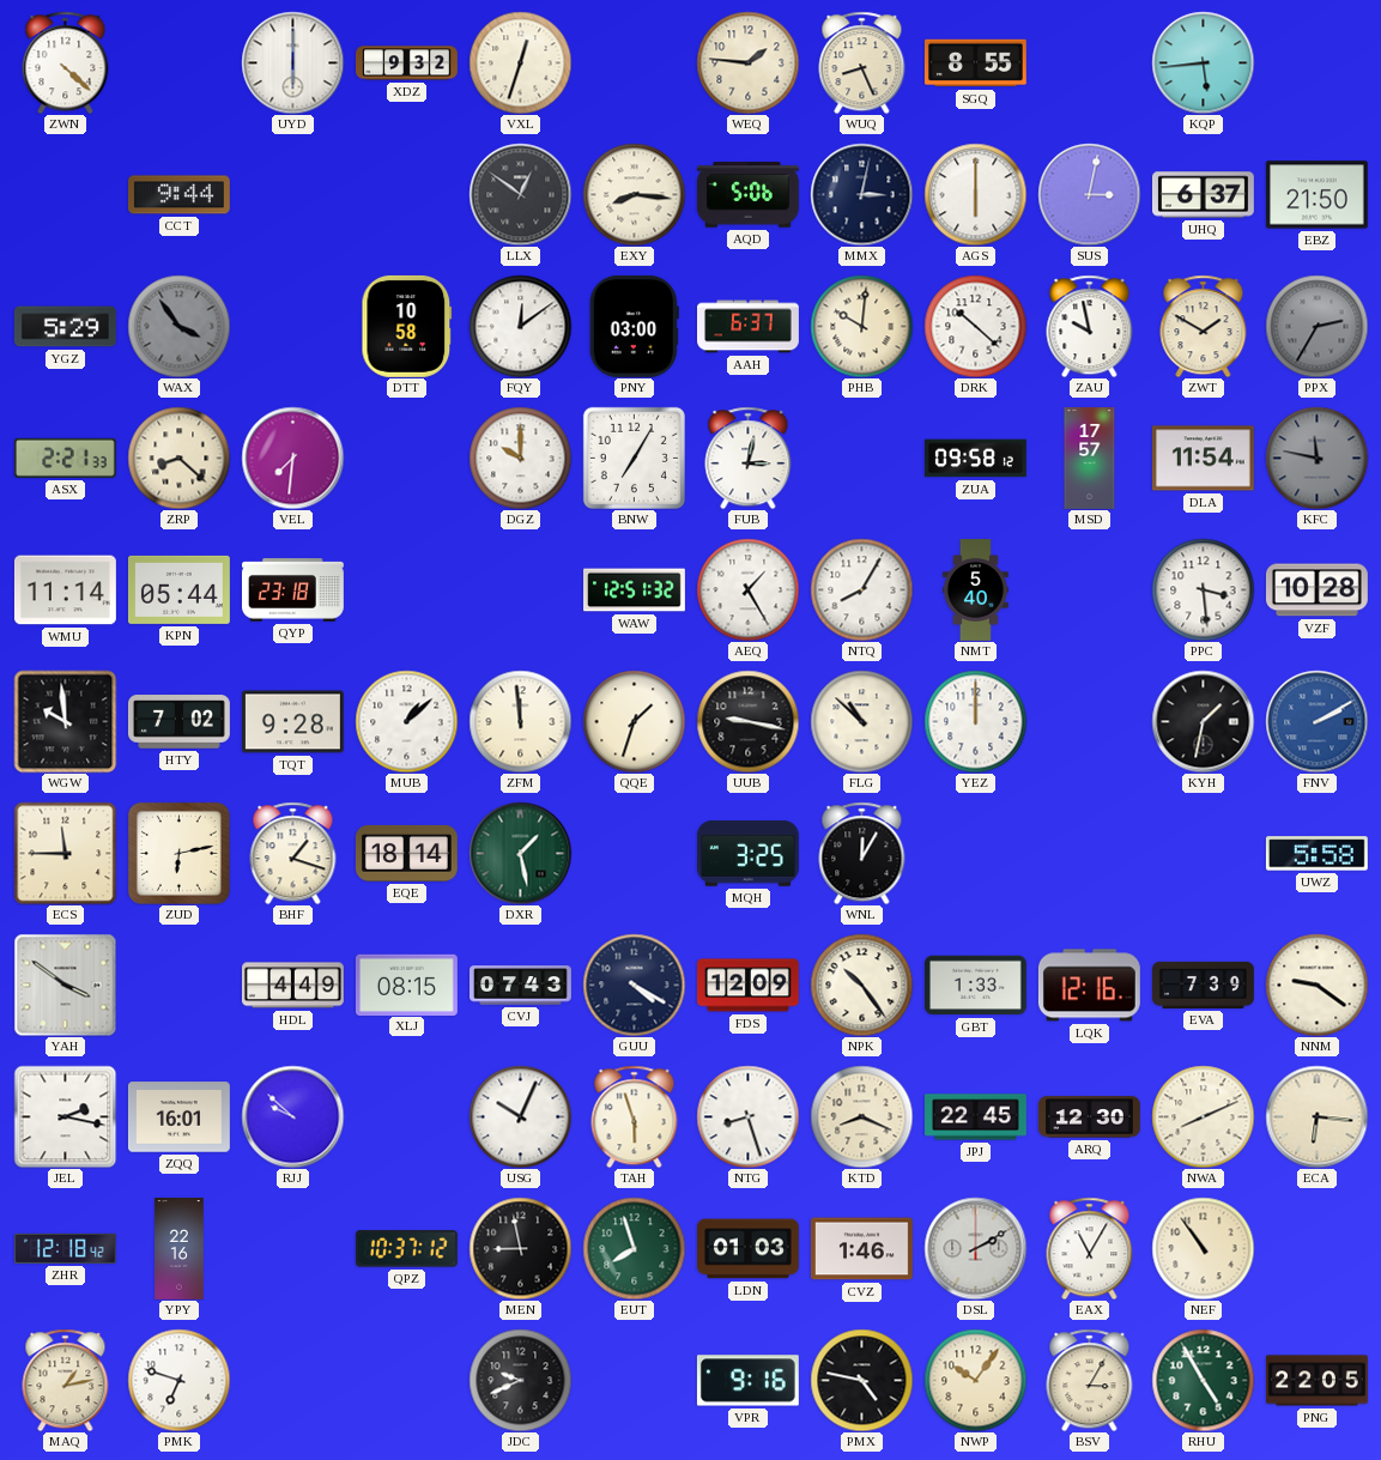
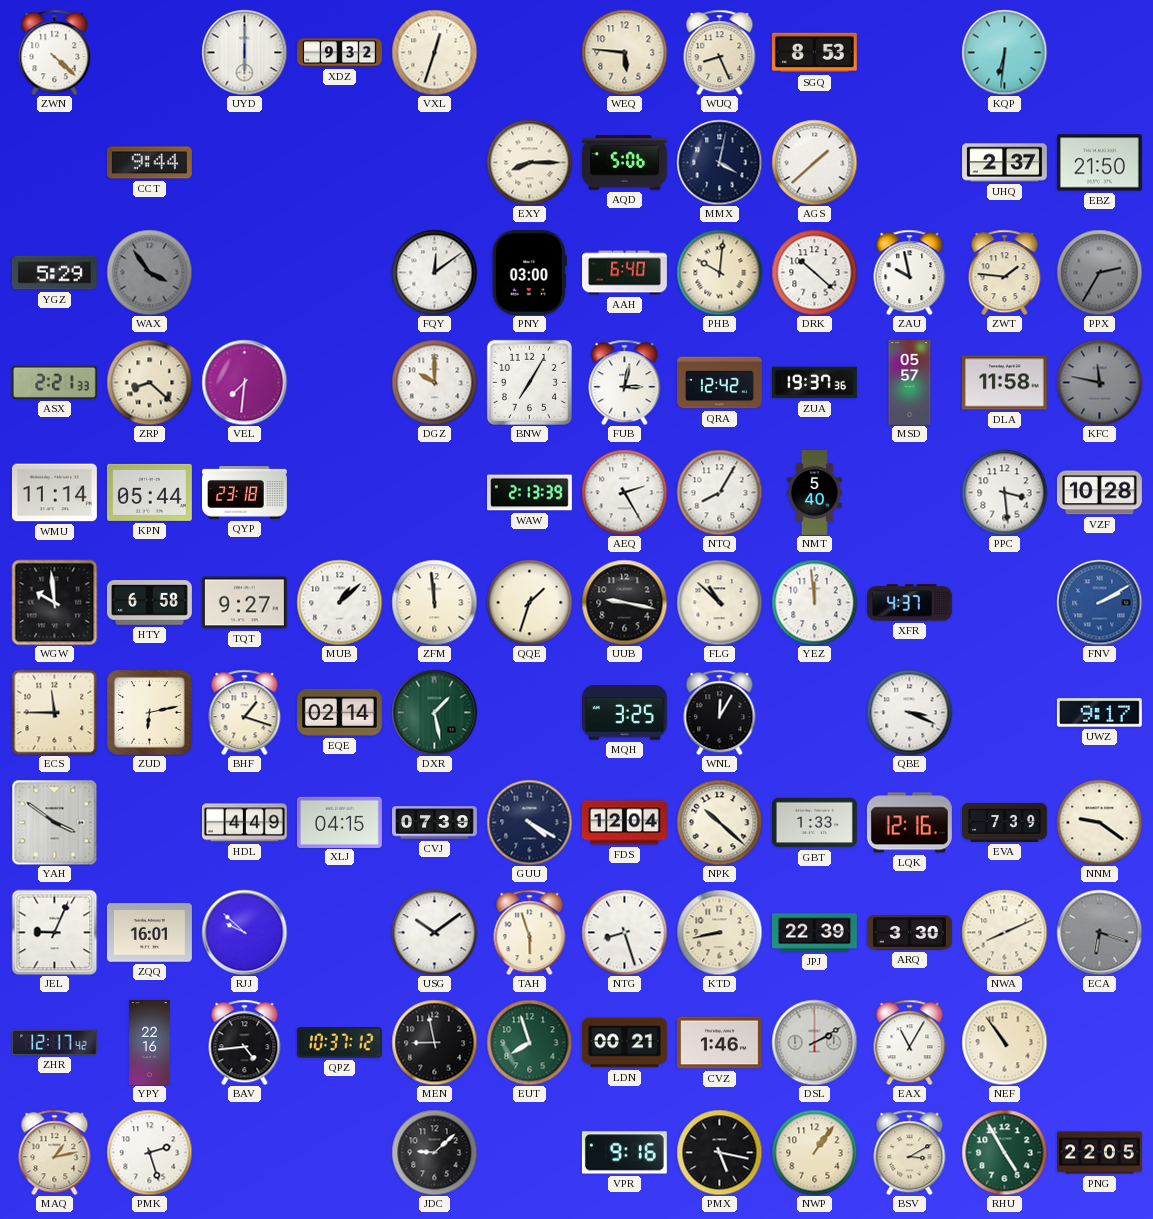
WEQ: 1:46 -> 5:46 (624, 52)
SGQ: 8:55 -> 8:53 (814, 53)
KQP: 5:44 -> 6:31 (1004, 52)
LLX: 12:51 -> none (520, 194)
EXY: 8:16 -> 8:15 (529, 162)
MMX: 3:02 -> 4:02 (719, 162)
AGS: 6:00 -> 1:38 (814, 162)
SUS: 3:02 -> none (1089, 194)
UHQ: 6:37 -> 2:37 (1005, 163)
DTT: 10:58 -> none (407, 326)
AAH: 6:37 -> 6:40 (625, 273)
ZWT: 1:50 -> 1:46 (1005, 272)
QRA: none -> 12:42 (720, 383)
ZUA: 09:58 -> 19:37 (814, 383)
MSD: 17:57 -> 05:57 (910, 383)
DLA: 11:54 -> 11:58 (1004, 383)
WAW: 12:51 -> 2:13 (530, 493)
AEQ: 1:25 -> 2:25 (624, 492)
HTY: 7:02 -> 6:58 (149, 603)
TQT: 9:28 -> 9:27 (244, 603)
YEZ: 12:00 -> 11:59 (814, 602)
XFR: none -> 4:37 (909, 603)
KYH: 1:32 -> none (1203, 721)
EQE: 18:14 -> 02:14 (339, 712)
QBE: none -> 3:19 (909, 712)
UWZ: 5:58 -> 9:17 (1099, 713)
XLJ: 08:15 -> 04:15 (339, 822)
CVJ: 07:43 -> 07:39 (435, 823)
FDS: 12:09 -> 12:04 (625, 823)
NPK: 10:24 -> 10:22 (719, 822)
JEL: 2:17 -> 9:04 (54, 932)
USG: 10:04 -> 10:09 (434, 932)
KTD: 8:19 -> 8:43 (719, 932)
JPJ: 22:45 -> 22:39 (815, 933)
ARQ: 12:30 -> 3:30 (909, 933)
ECA: 6:16 -> 6:18 (1099, 932)
ECA dial: cream -> grey (1099, 932)
ZHR: 12:18 -> 12:17 (55, 1042)
BAV: none -> 4:44 (245, 1042)
LDN: 01:03 -> 00:21 (625, 1043)
PMK: 6:48 -> 2:27 (149, 1152)
JDC: 9:41 -> 9:08 (434, 1152)
PMX: 4:47 -> 5:17 (719, 1152)
NWP: 10:06 -> 1:06 (814, 1152)
BSV: 3:05 -> 3:10 (910, 1152)
